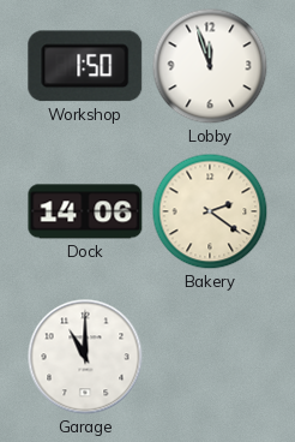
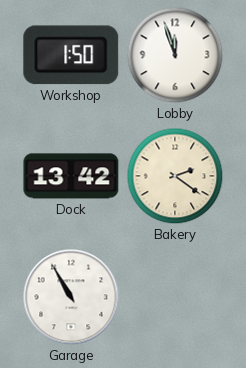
Dock: 14:06 -> 13:42 (71, 176)
Garage: 11:00 -> 10:55 (71, 297)
